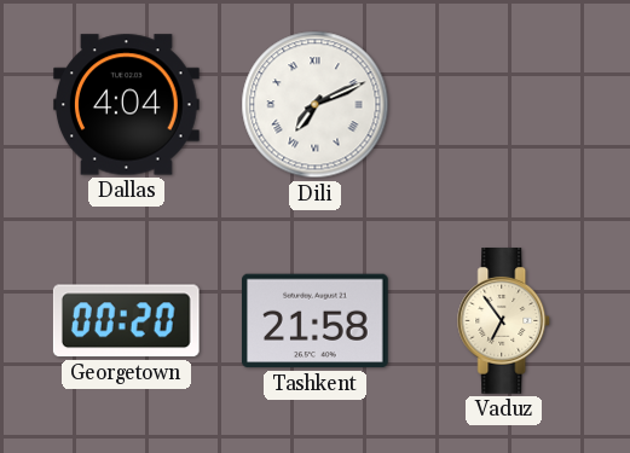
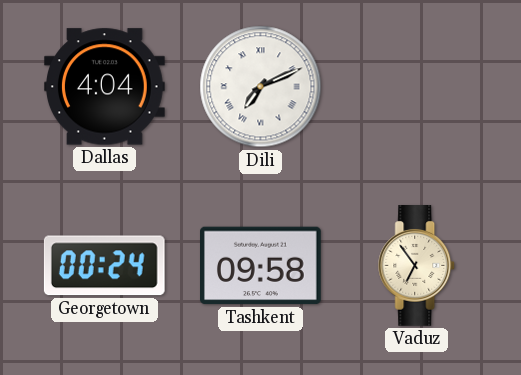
Georgetown: 00:20 -> 00:24 (104, 266)
Tashkent: 21:58 -> 09:58 (261, 266)
